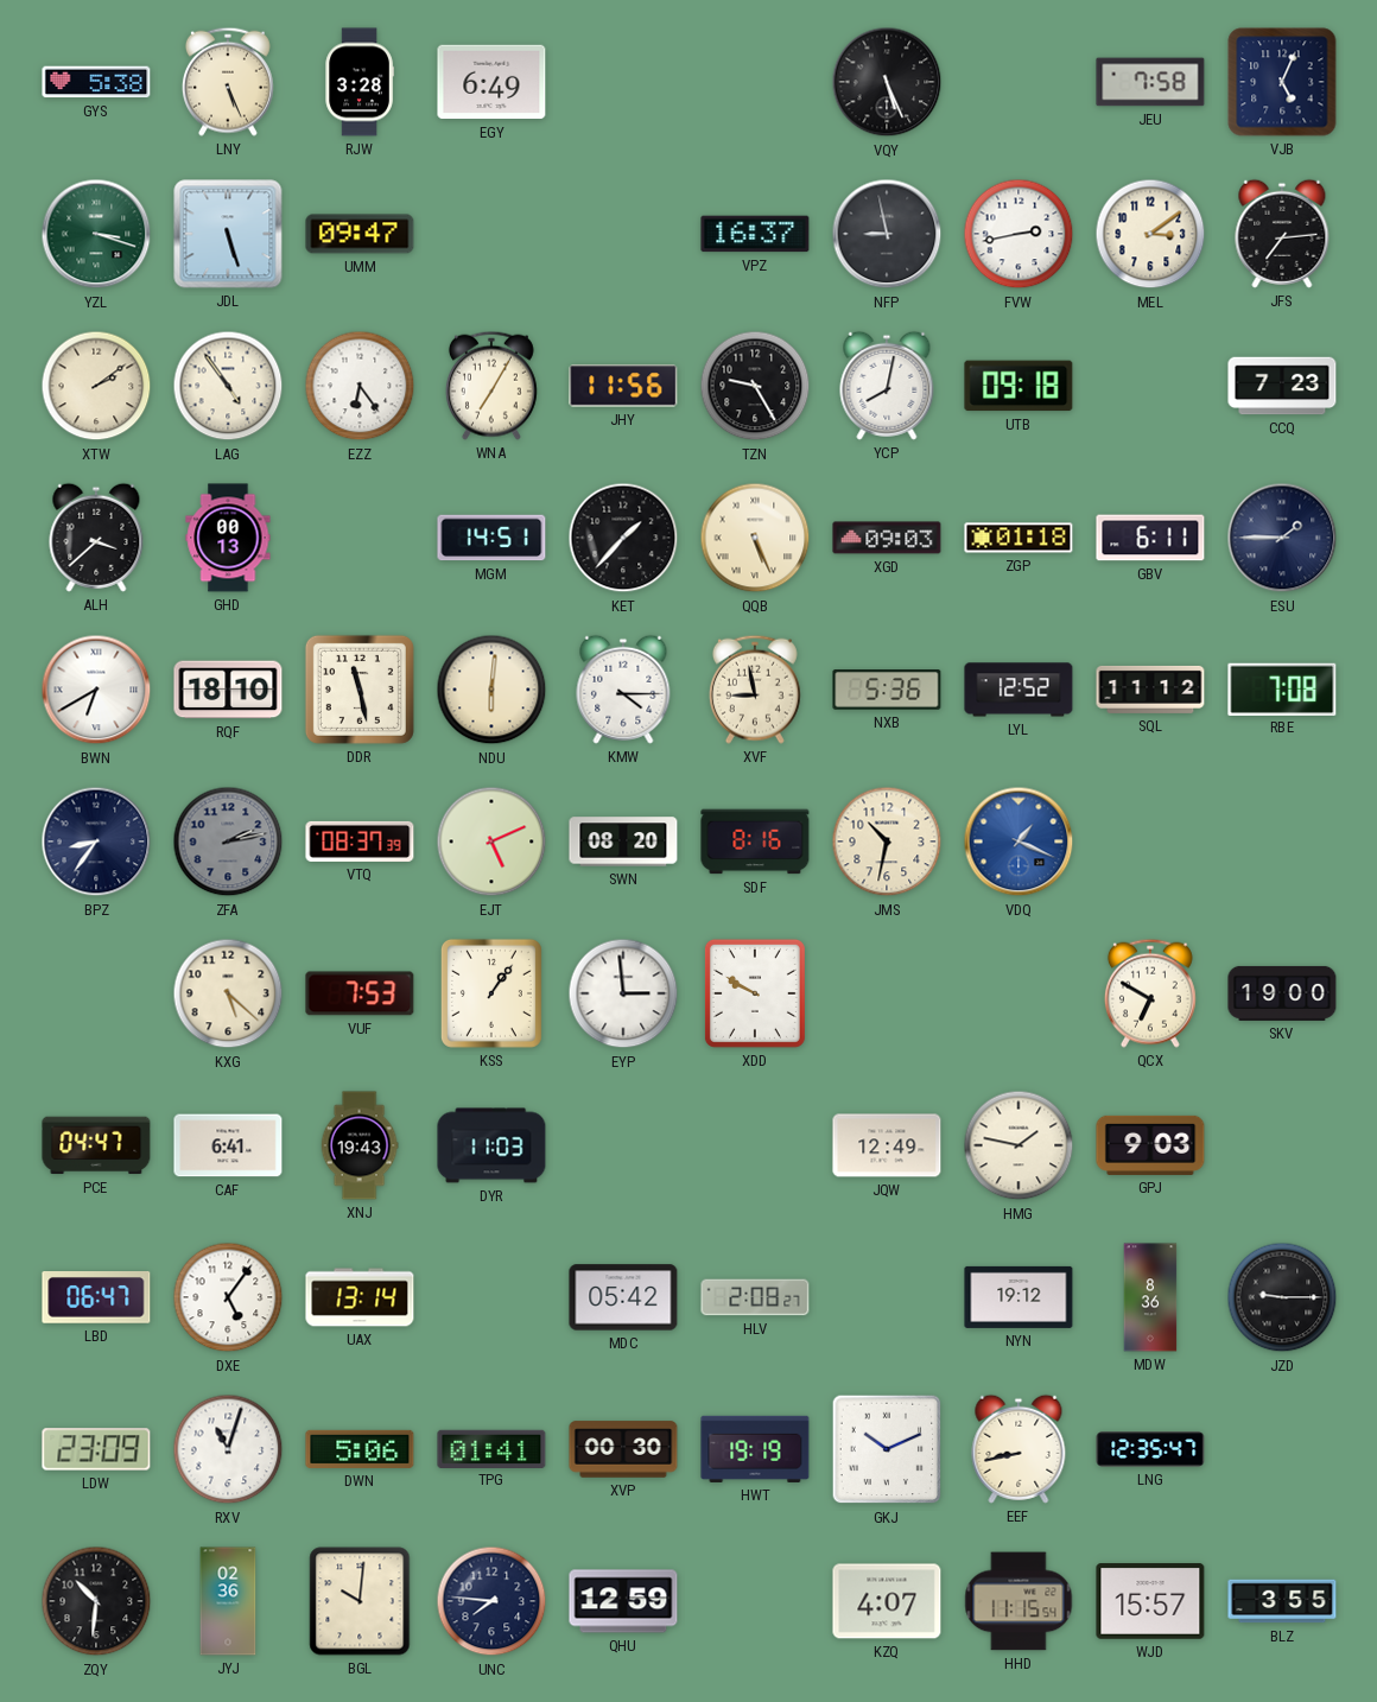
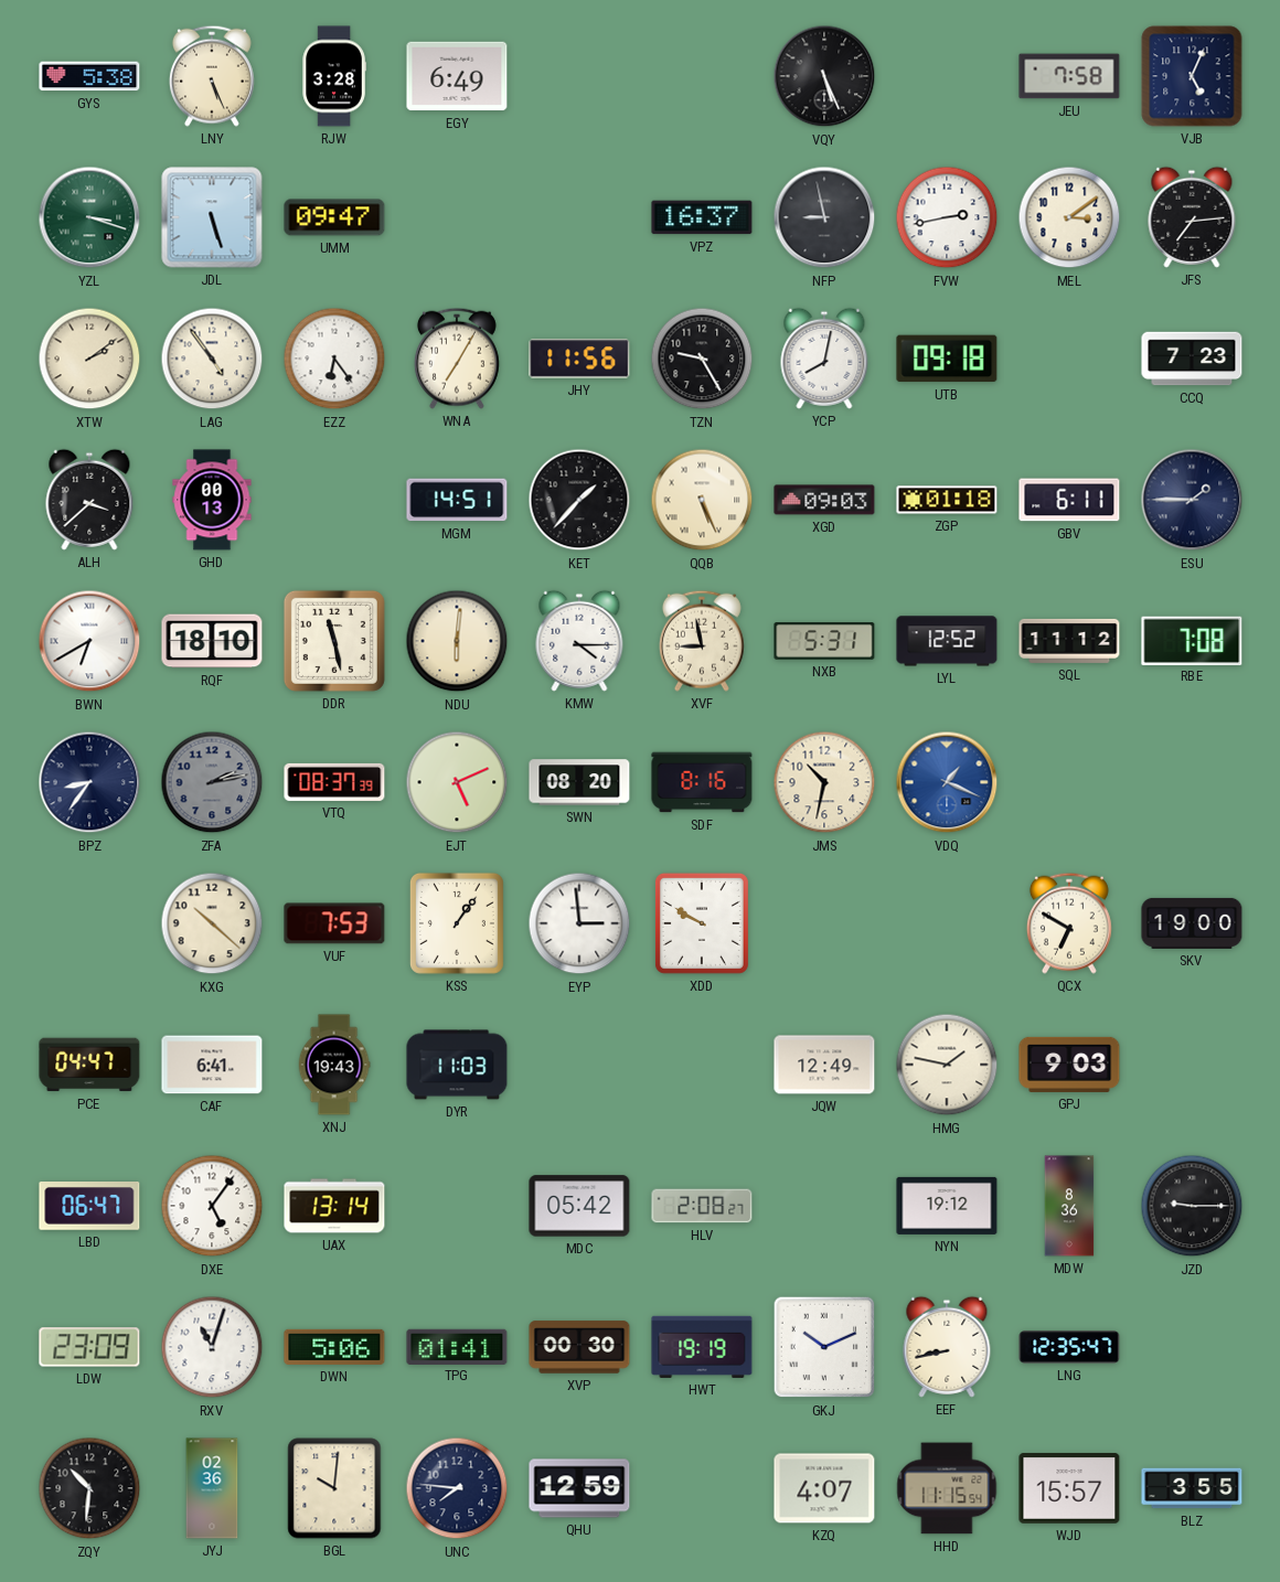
NXB: 5:36 -> 5:31 (824, 641)
KXG: 5:22 -> 10:22 (212, 923)
